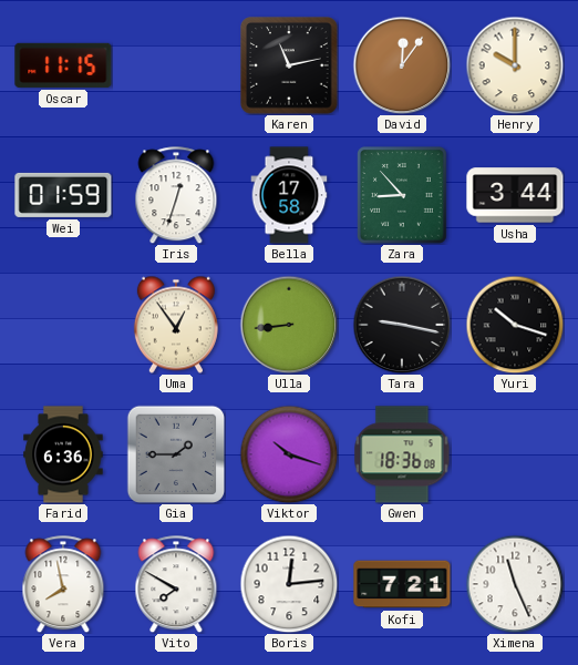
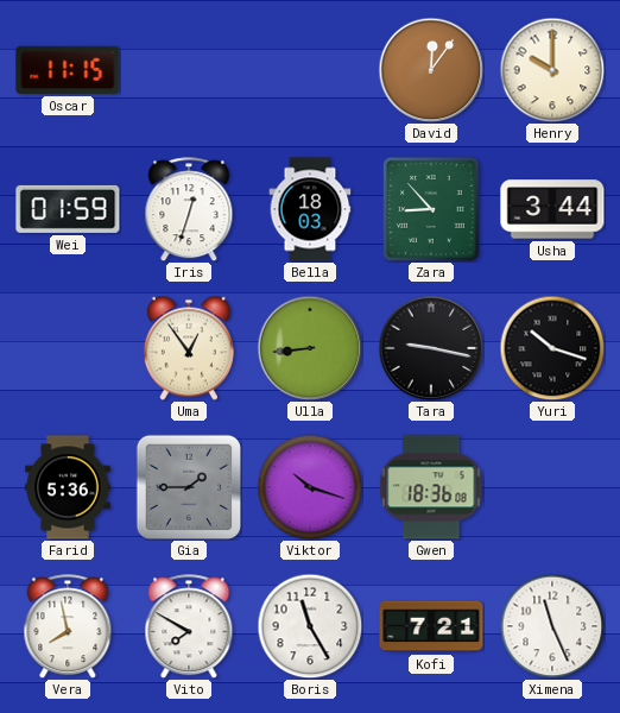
Karen: 11:13 -> none (289, 65)
Bella: 17:58 -> 18:03 (310, 209)
Farid: 6:36 -> 5:36 (68, 487)
Boris: 12:14 -> 11:25 (310, 626)
